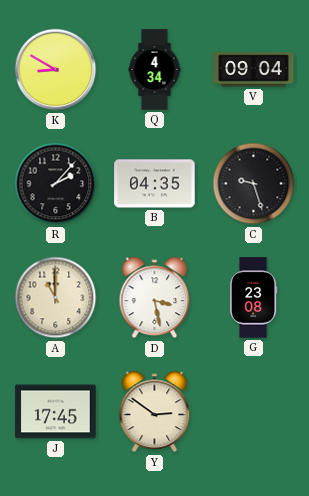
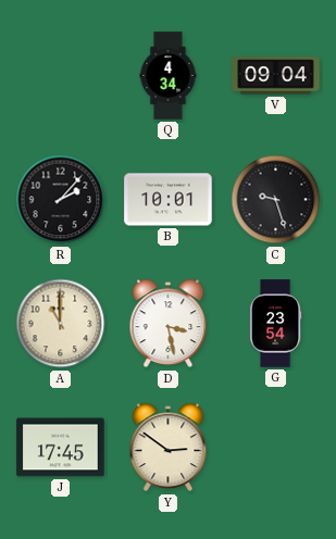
K: 8:50 -> none (56, 70)
B: 04:35 -> 10:01 (169, 200)
G: 23:08 -> 23:54 (275, 324)
